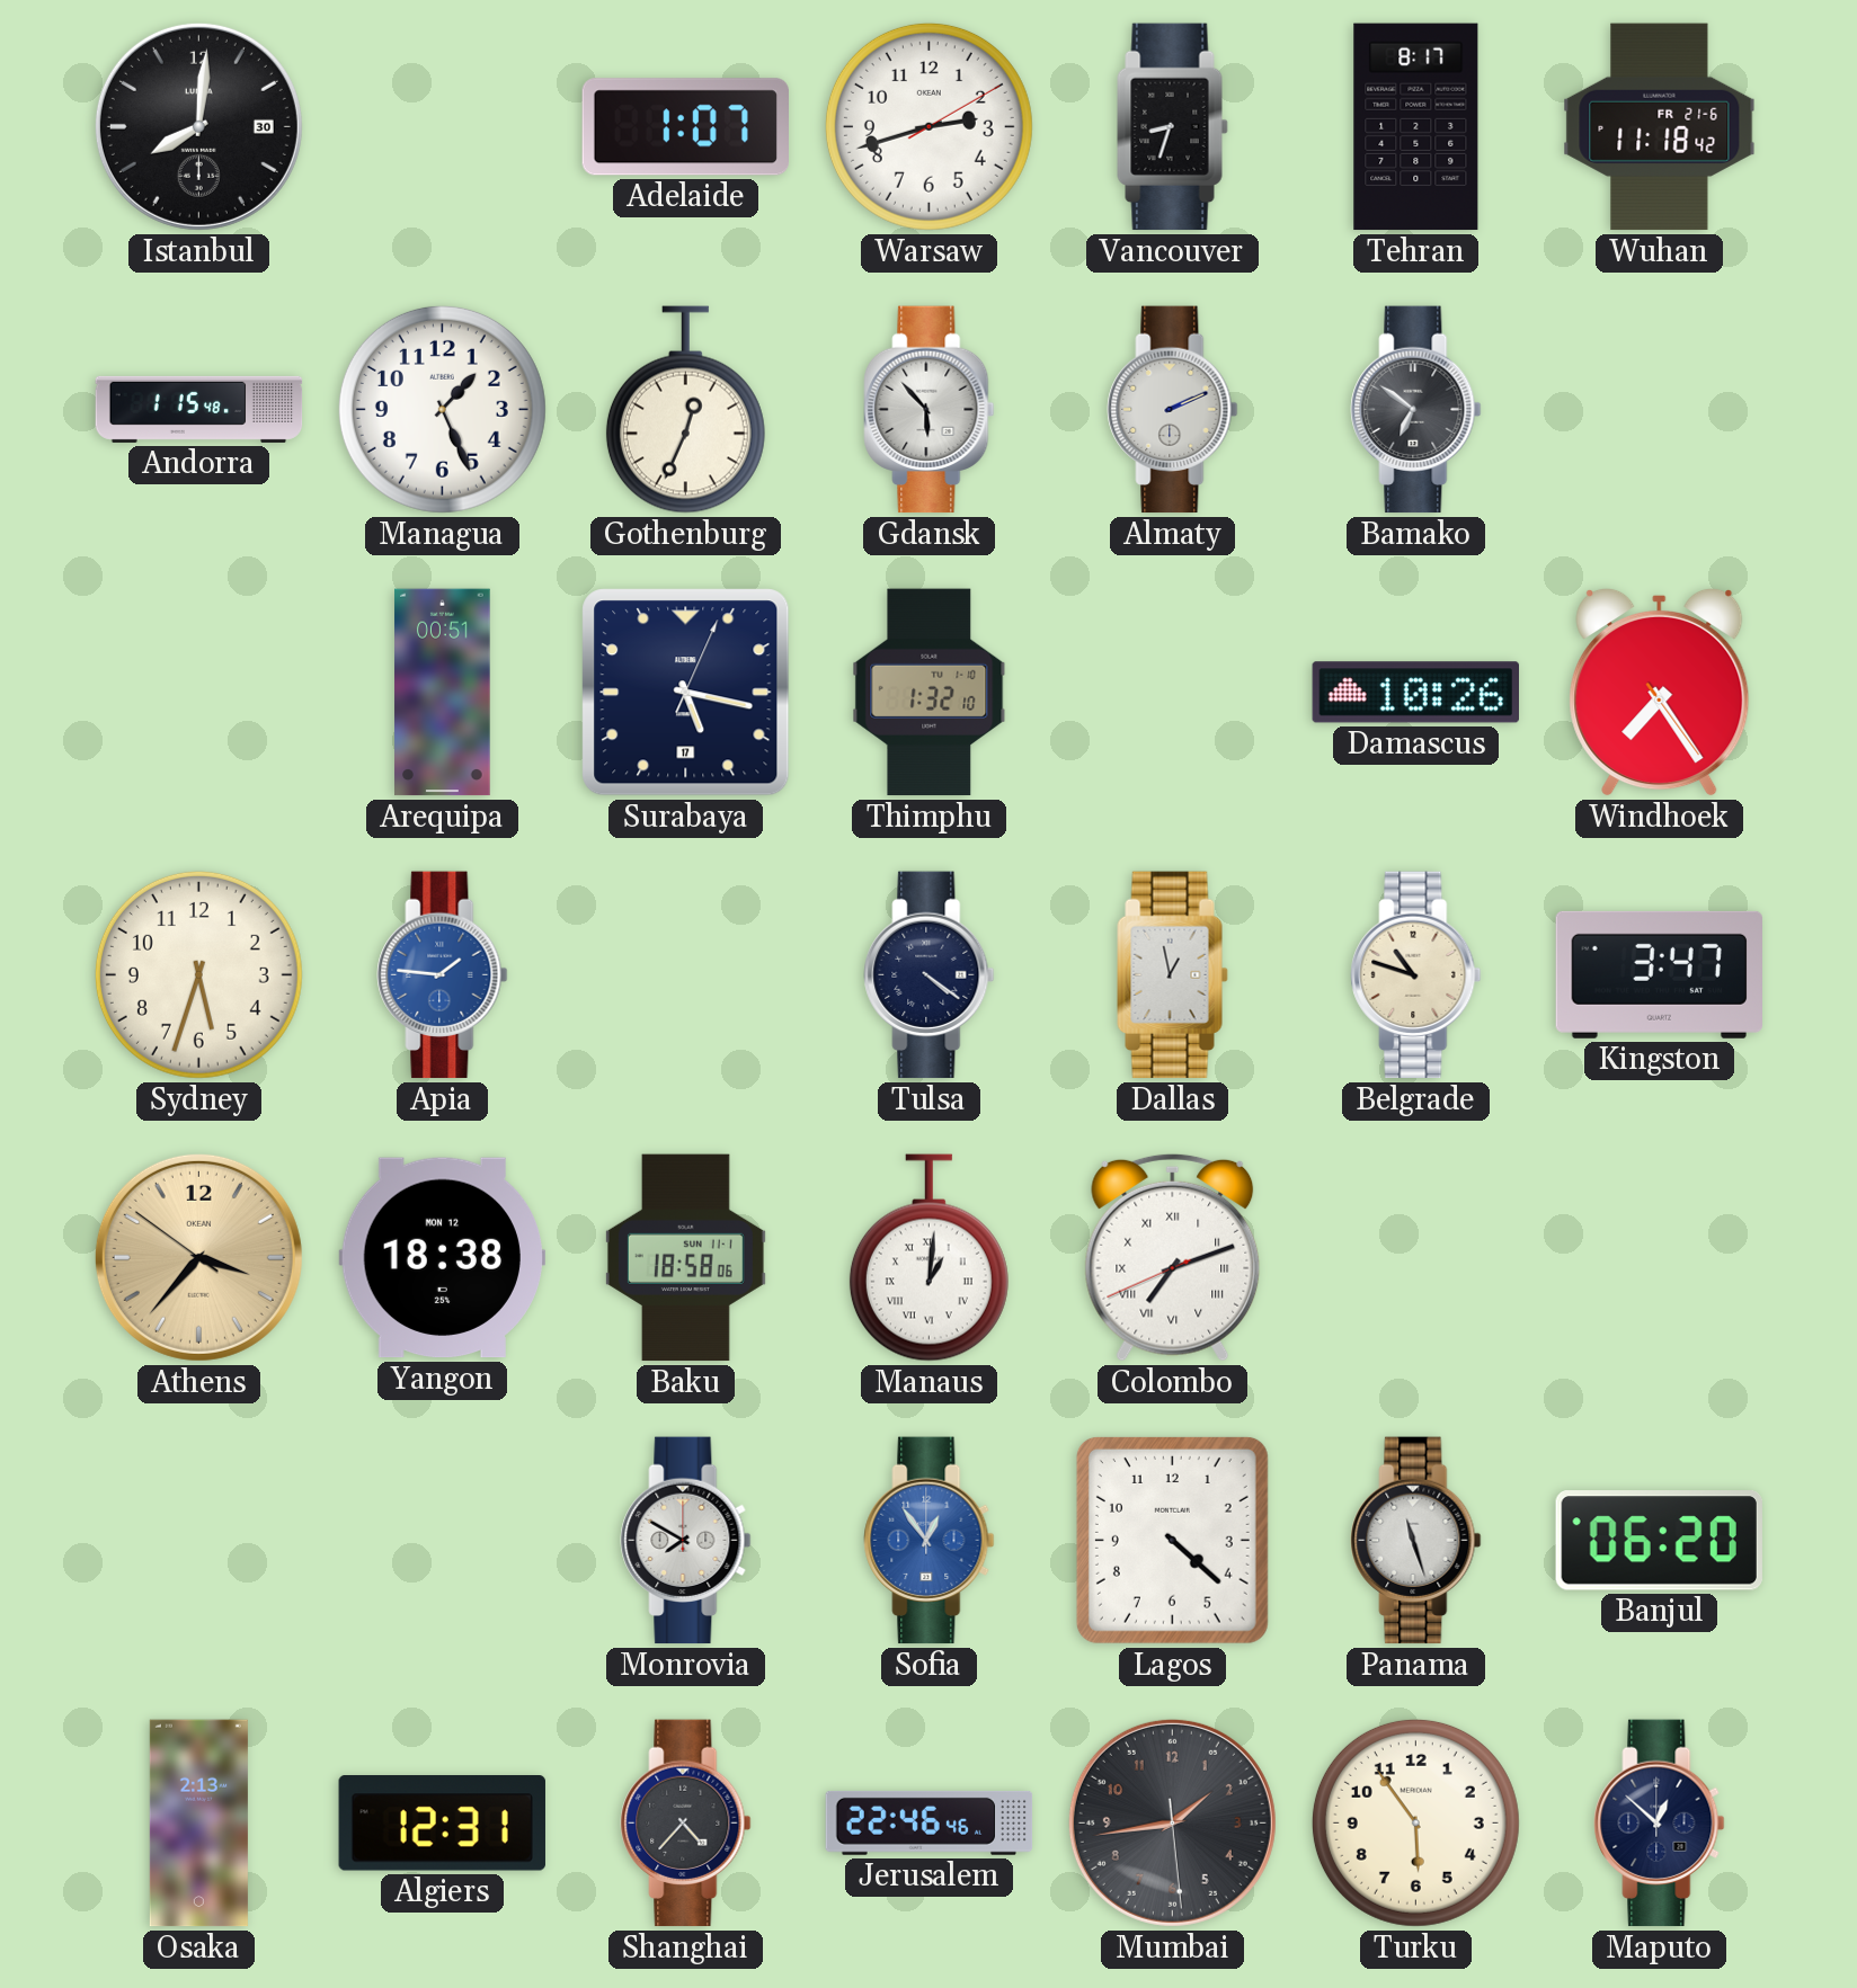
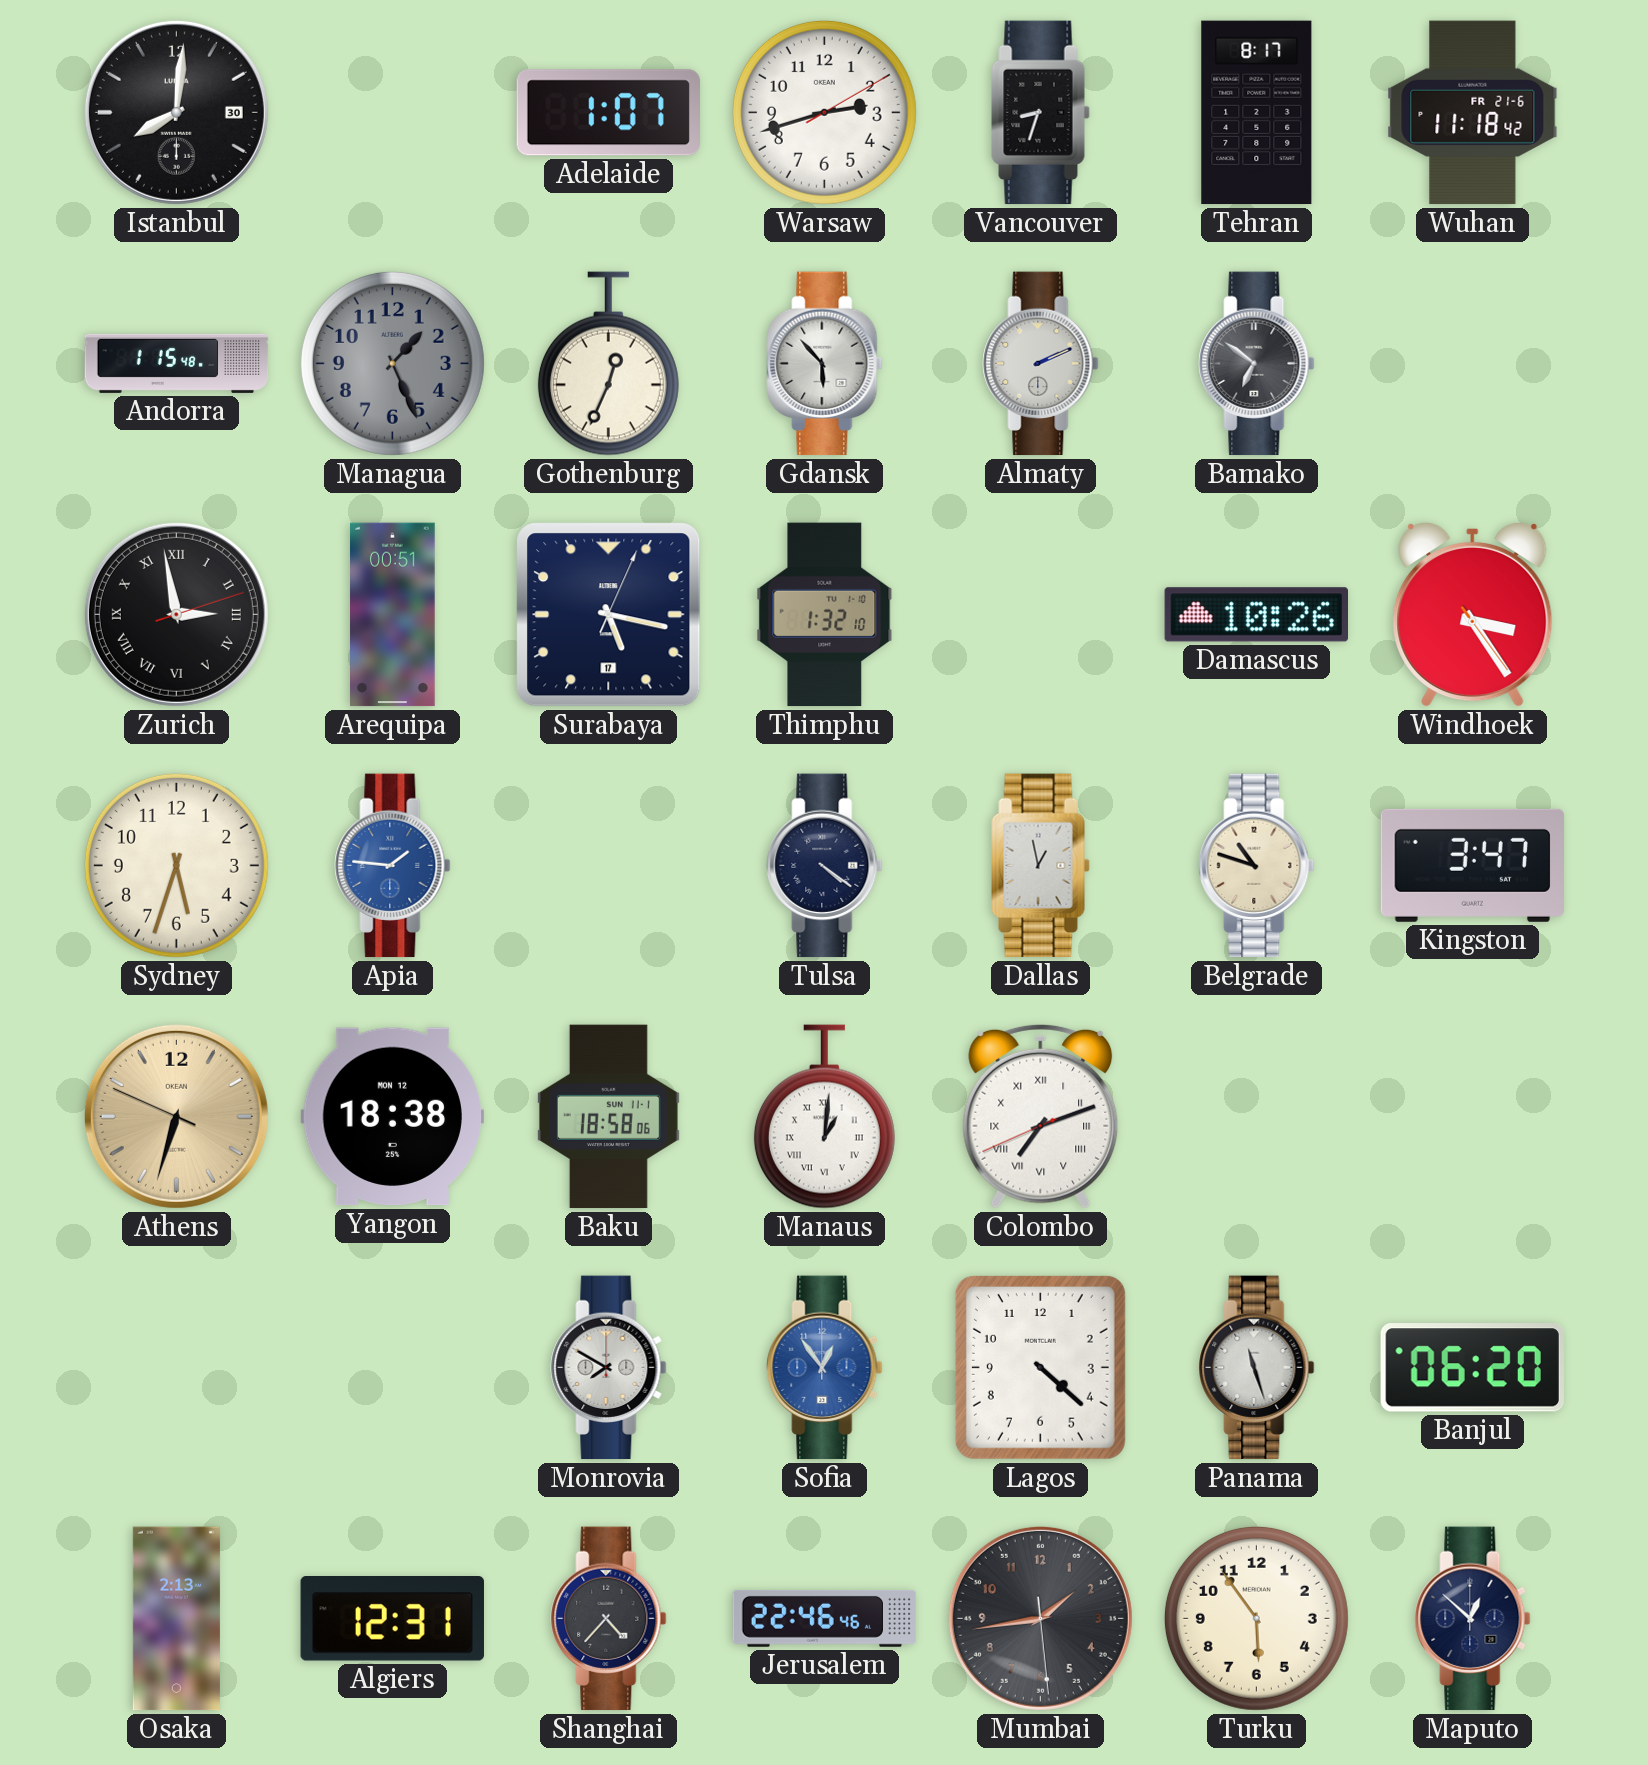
Managua dial: white -> grey (392, 363)
Zurich: none -> 2:58 (176, 614)
Windhoek: 7:24 -> 3:24 (1473, 614)
Athens: 3:36 -> 6:32 (176, 1116)
